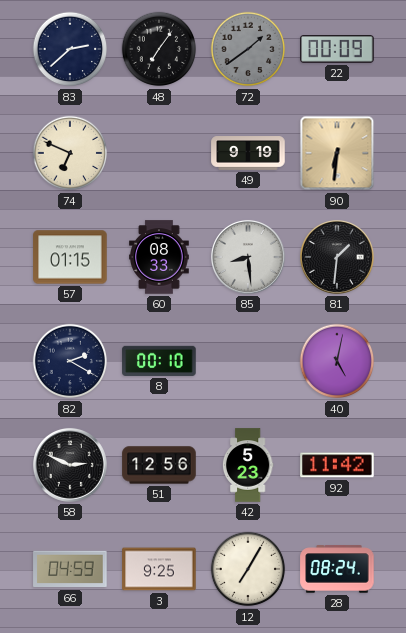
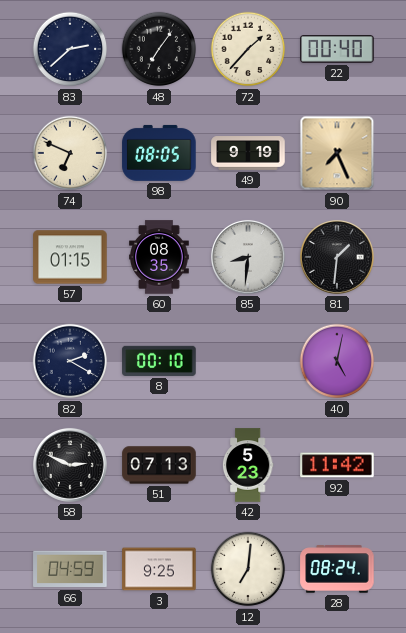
72: 1:39 -> 1:37 (248, 49)
72 dial: grey -> cream (248, 49)
22: 00:09 -> 00:40 (337, 50)
98: none -> 08:05 (159, 153)
90: 6:31 -> 7:26 (337, 153)
60: 08:33 -> 08:35 (159, 257)
85: 8:29 -> 8:31 (248, 257)
51: 12:56 -> 07:13 (159, 465)
12: 7:05 -> 7:01 (248, 569)
